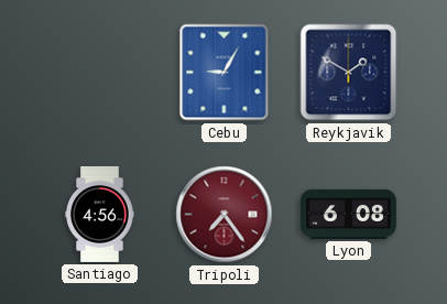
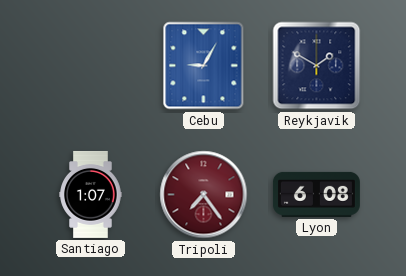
Santiago: 4:56 -> 1:07 (91, 194)
